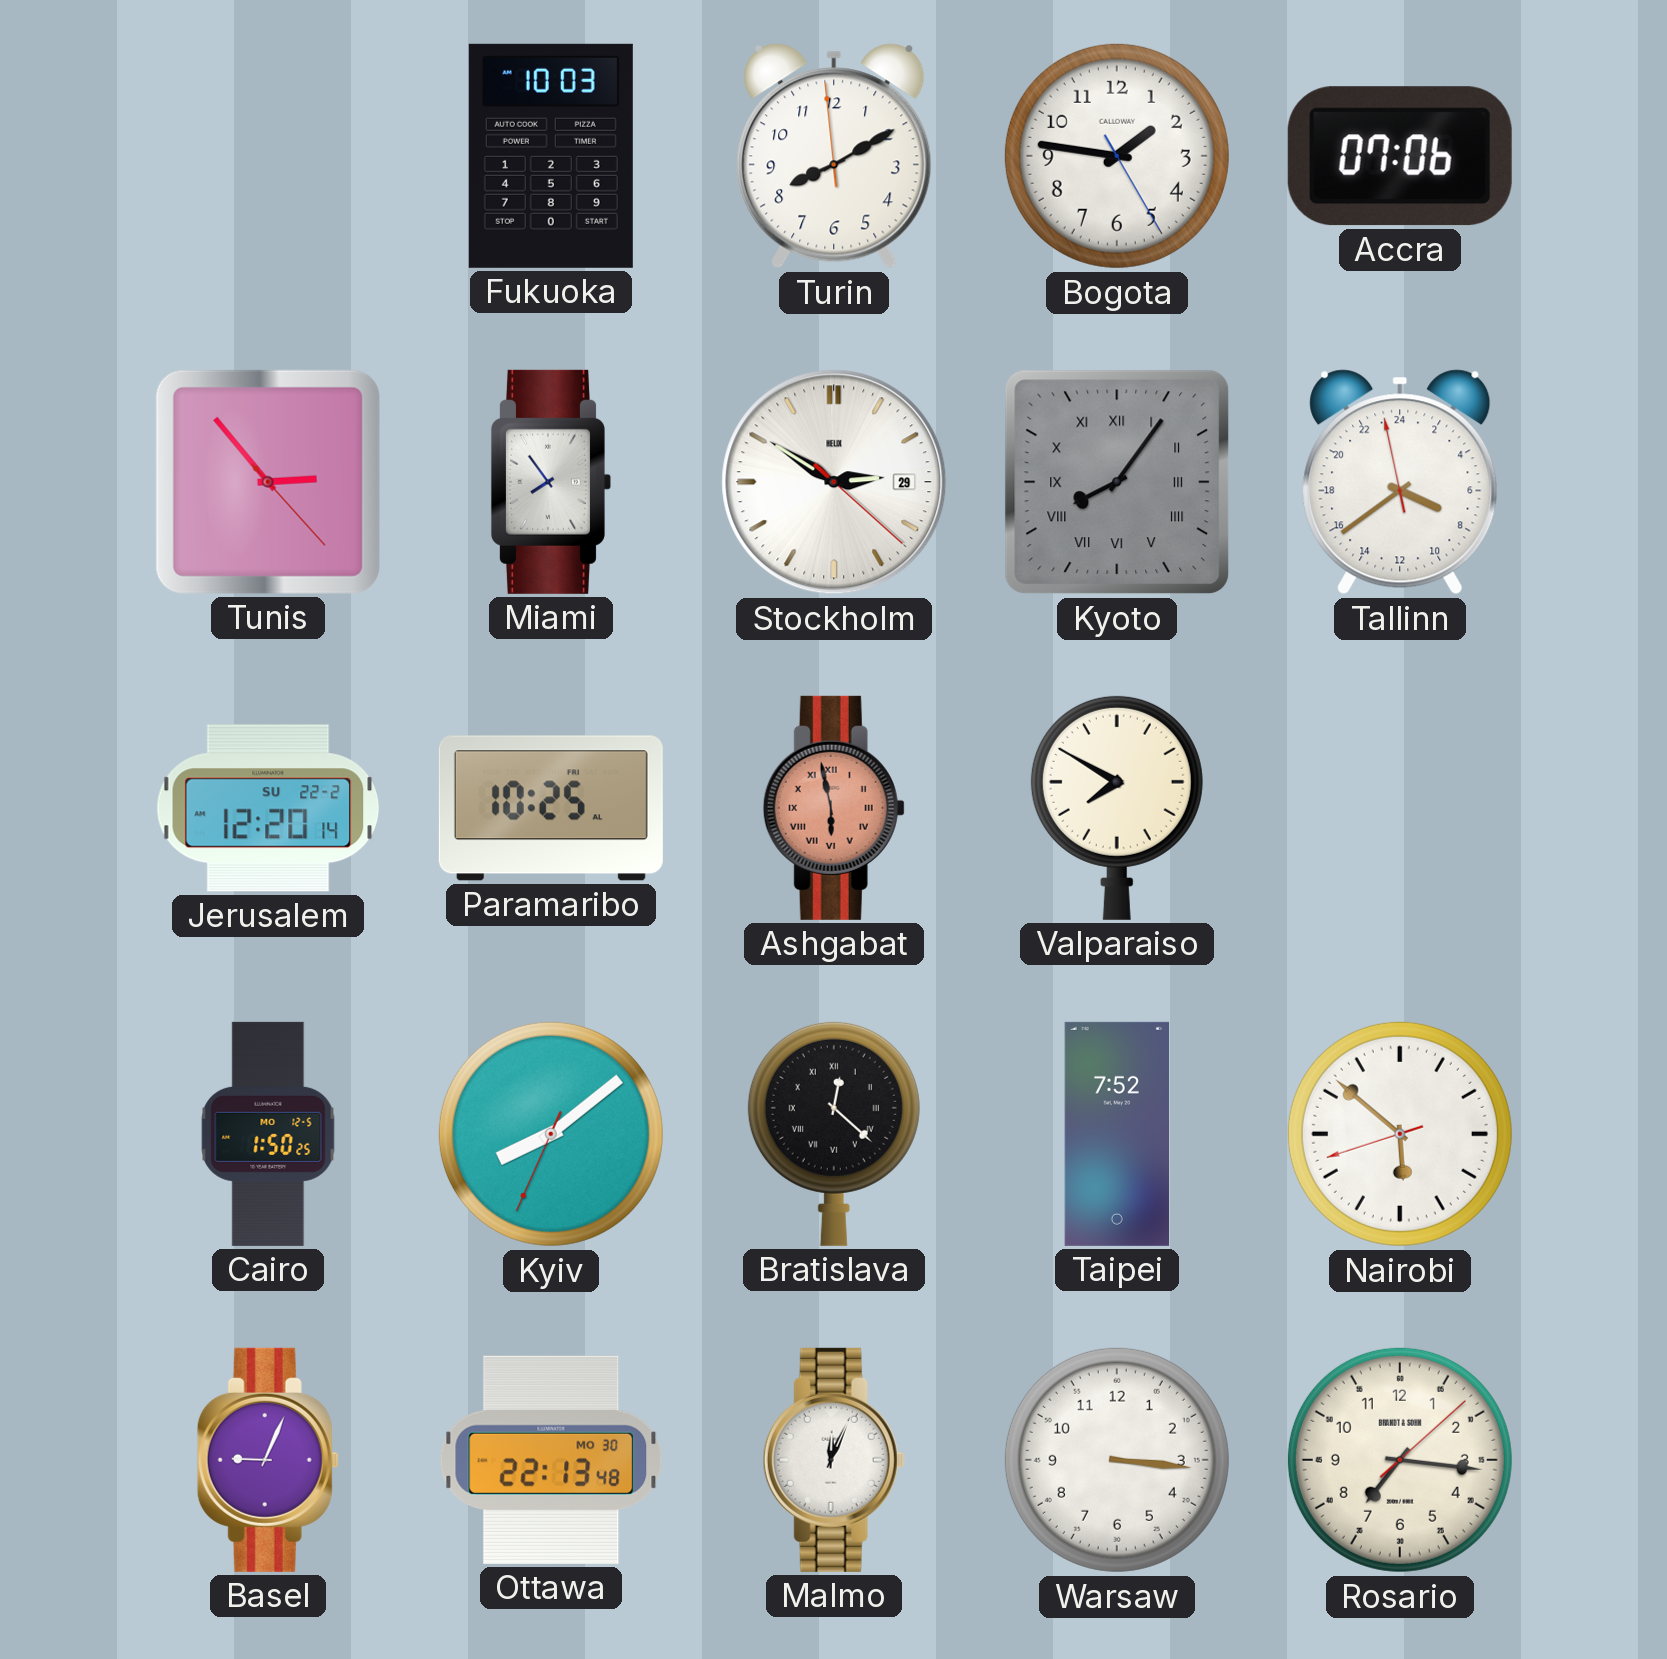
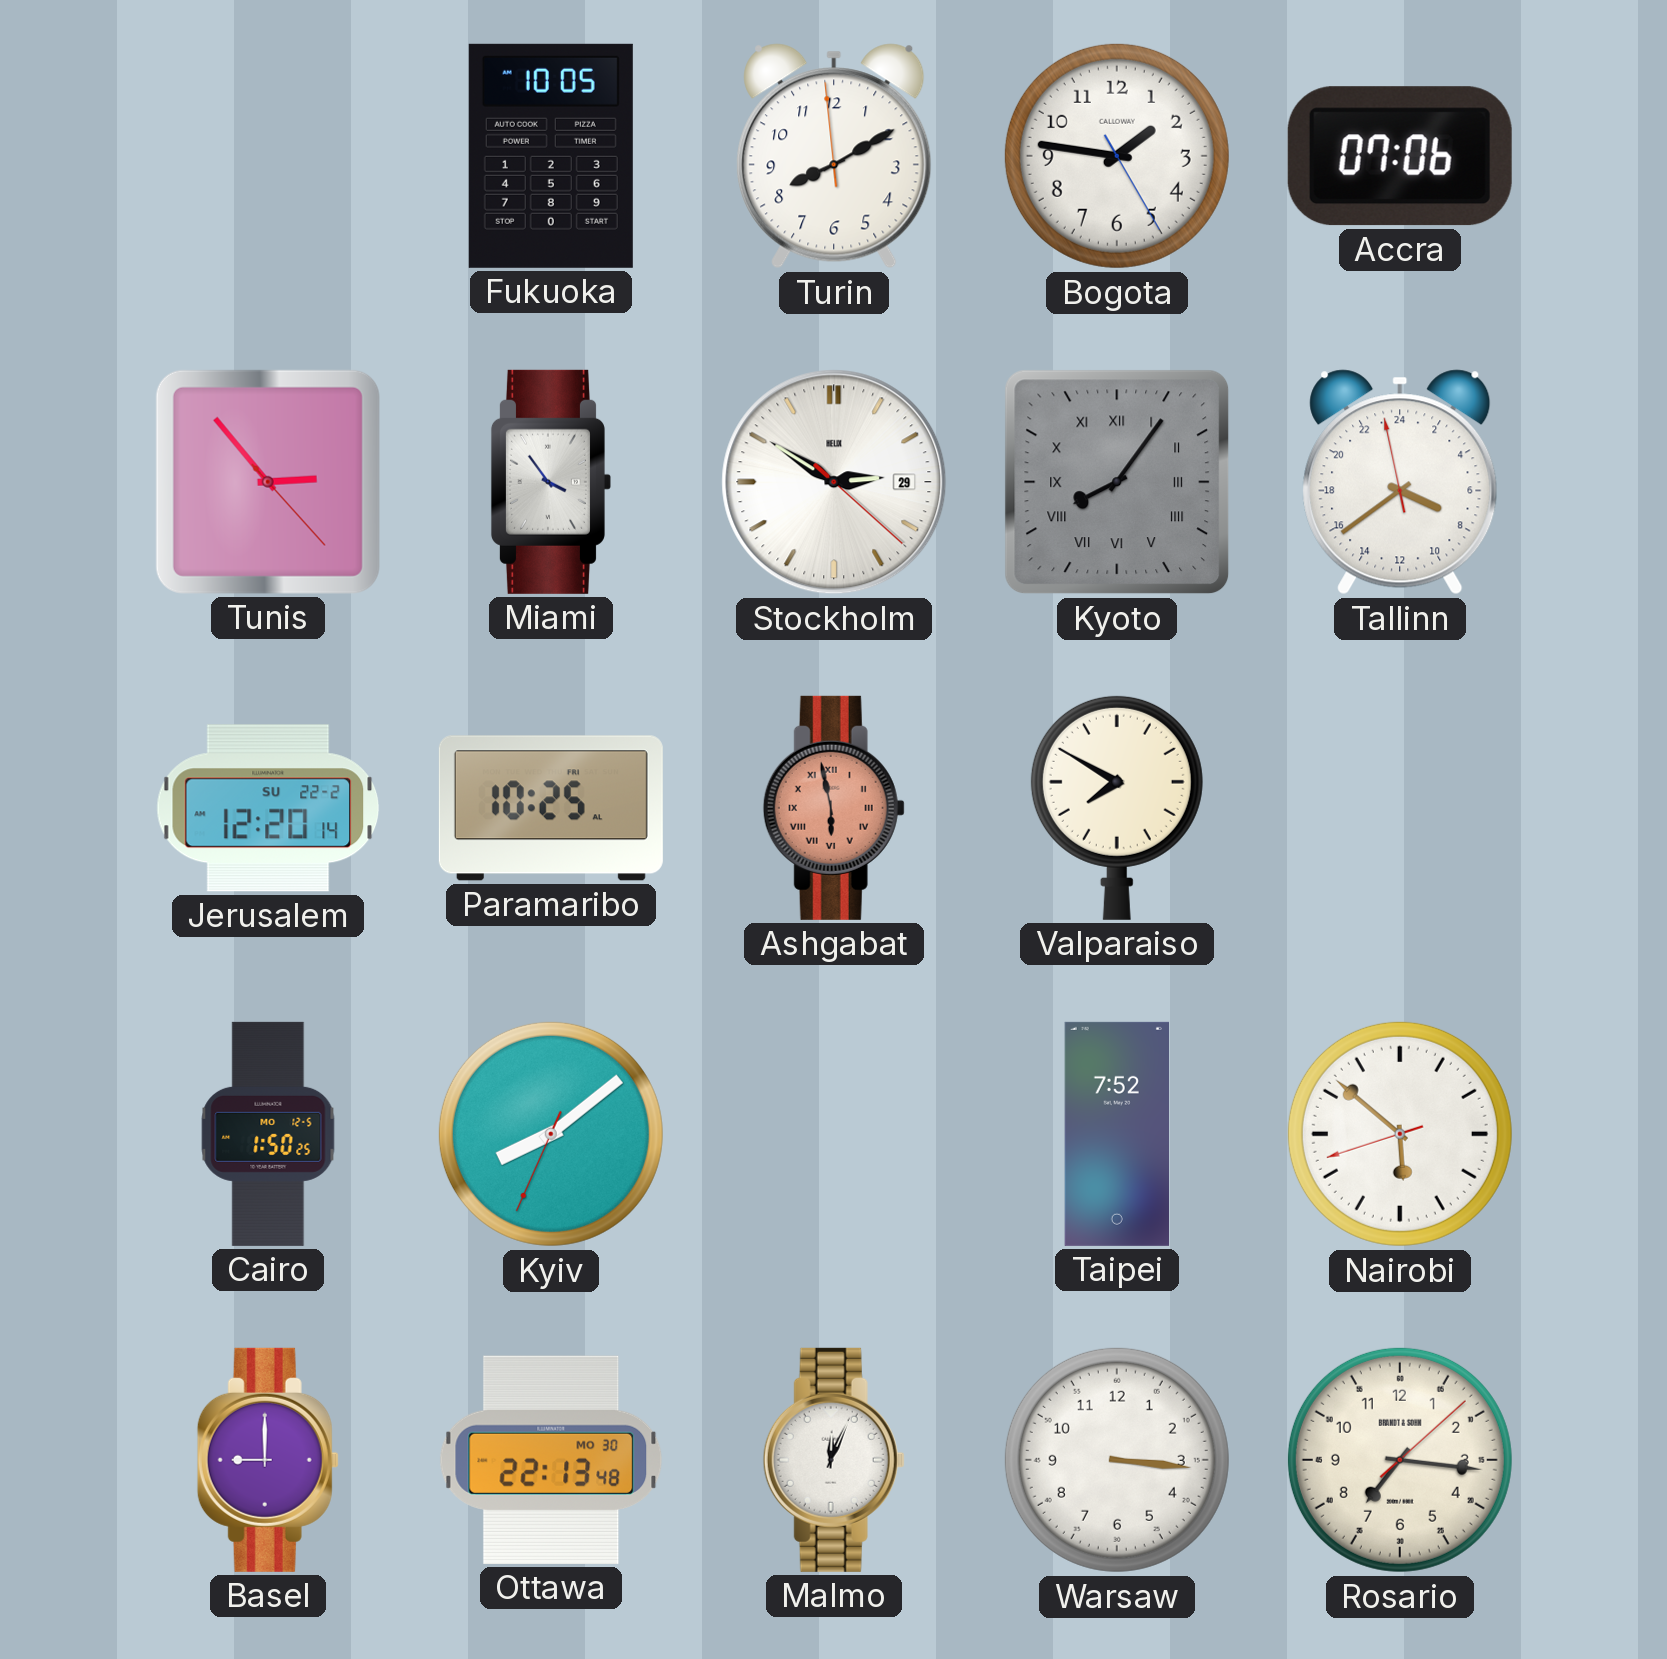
Fukuoka: 10:03 -> 10:05 (551, 156)
Miami: 7:54 -> 3:54 (551, 482)
Bratislava: 12:22 -> none (834, 1133)
Basel: 9:04 -> 9:00 (268, 1460)
